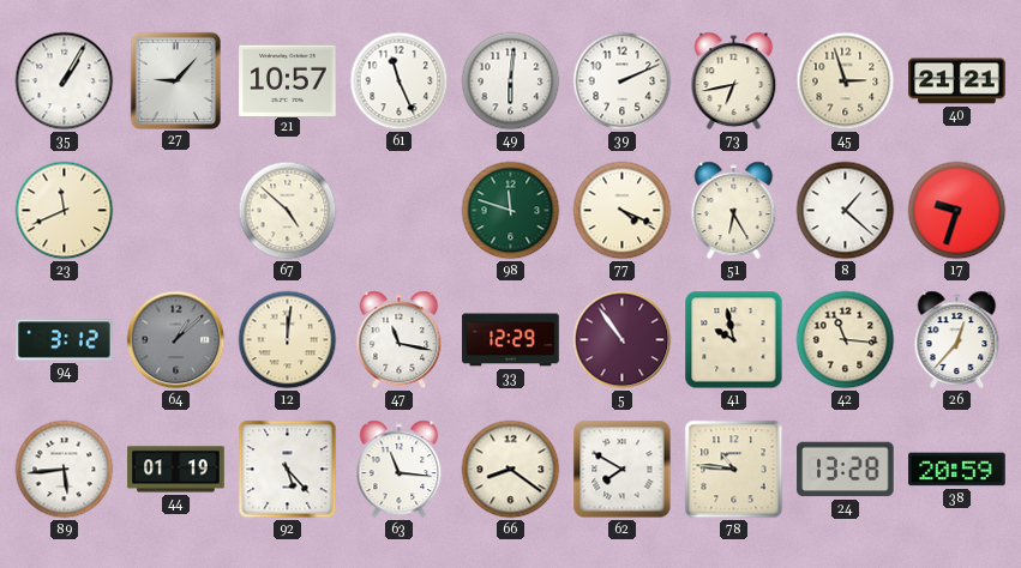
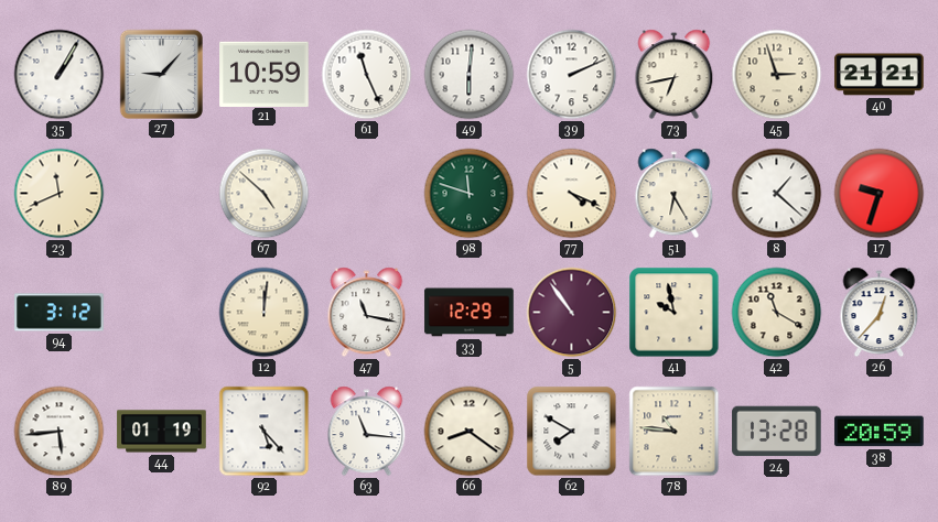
21: 10:57 -> 10:59 (265, 74)
64: 1:08 -> none (176, 340)
42: 11:16 -> 11:20 (777, 313)
